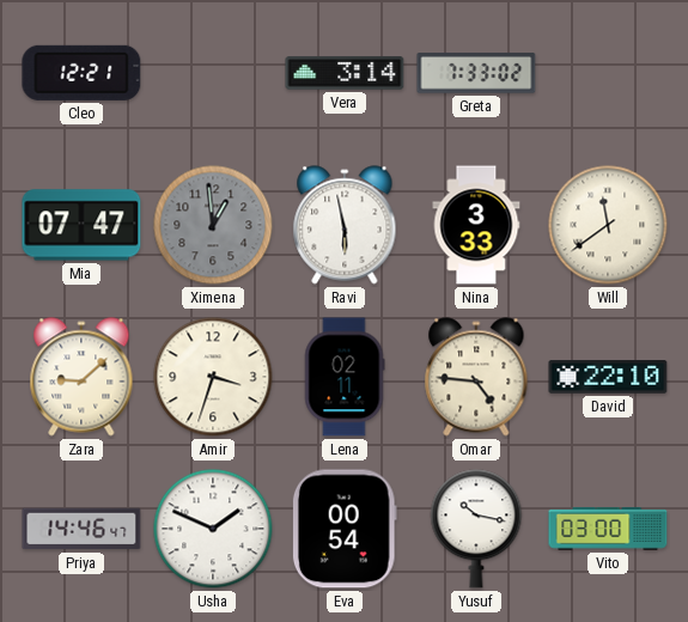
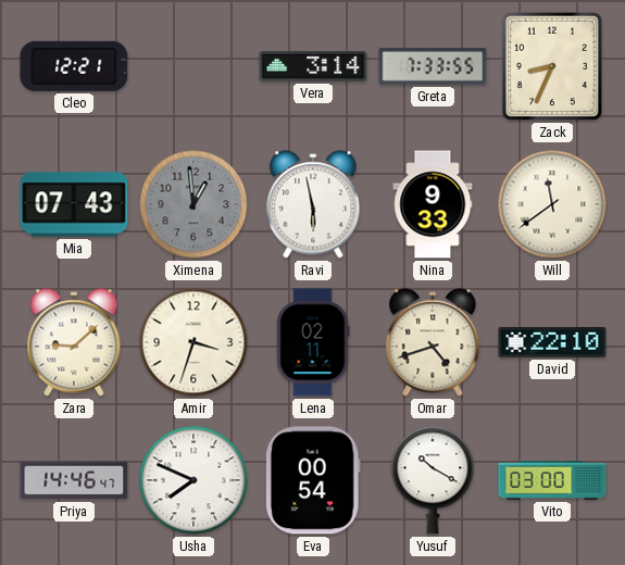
Greta: 7:33:02 -> 7:33:55 (433, 66)
Zack: none -> 8:34 (552, 66)
Mia: 07:47 -> 07:43 (74, 204)
Nina: 3:33 -> 9:33 (433, 204)
Omar: 4:46 -> 4:42 (433, 342)
Usha: 1:49 -> 7:49 (193, 480)
Yusuf: 10:17 -> 10:20 (433, 480)
